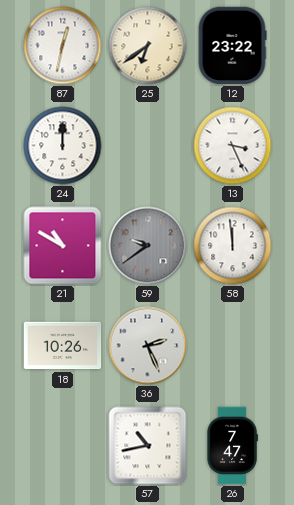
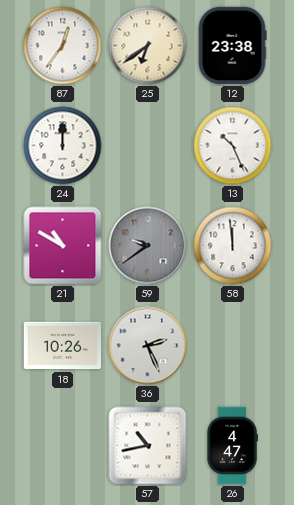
87: 12:32 -> 12:36 (63, 46)
12: 23:22 -> 23:38 (232, 46)
13: 3:26 -> 10:26 (233, 146)
26: 7:47 -> 4:47 (232, 446)
